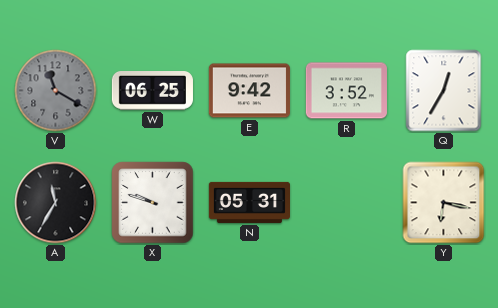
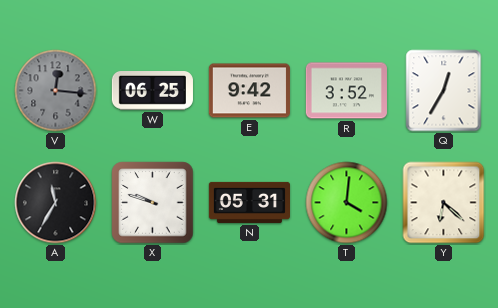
V: 11:20 -> 12:16 (56, 91)
T: none -> 4:01 (347, 203)
Y: 6:17 -> 6:22 (444, 203)
